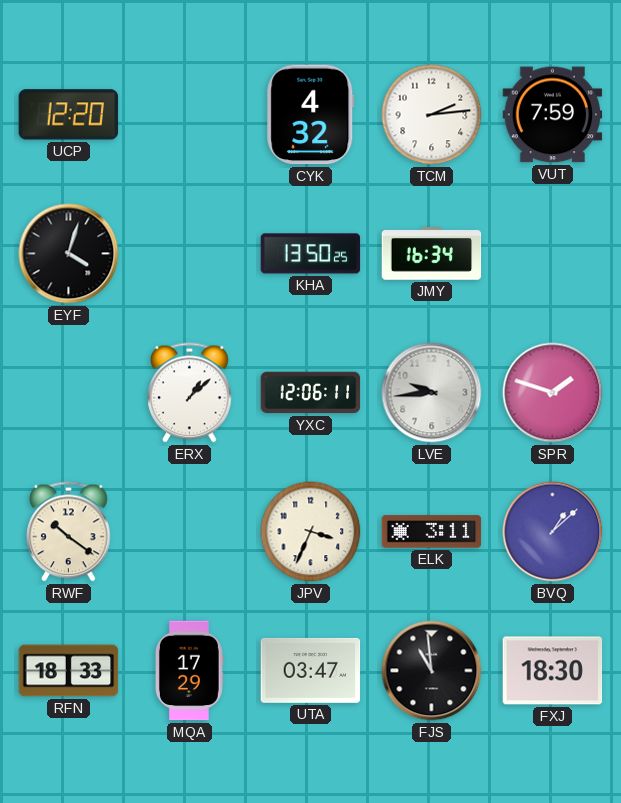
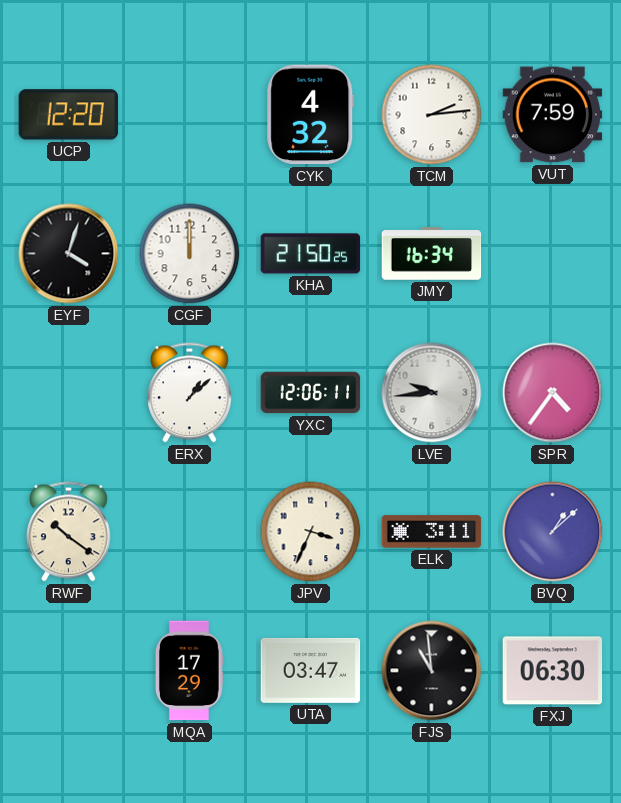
CGF: none -> 12:00 (190, 254)
KHA: 13:50 -> 21:50 (311, 254)
SPR: 1:48 -> 4:36 (553, 393)
RFN: 18:33 -> none (69, 671)
FXJ: 18:30 -> 06:30 (553, 671)
